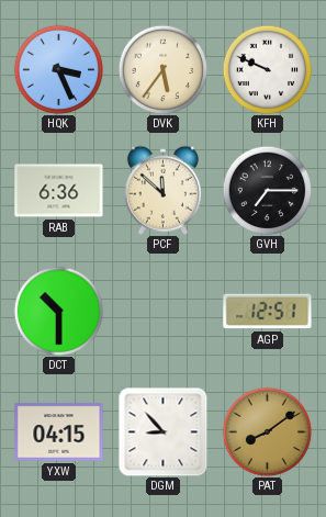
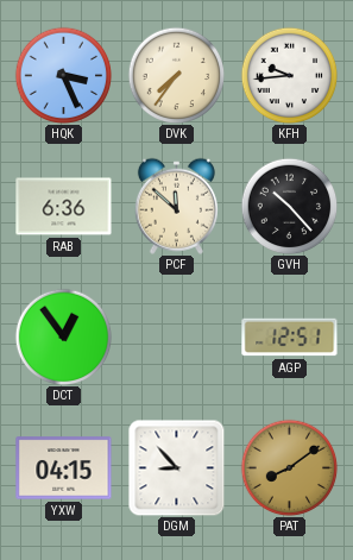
DVK: 5:36 -> 7:36 (176, 75)
KFH: 9:49 -> 9:44 (289, 75)
GVH: 7:15 -> 10:23 (289, 206)
DCT: 10:30 -> 12:54 (63, 336)
